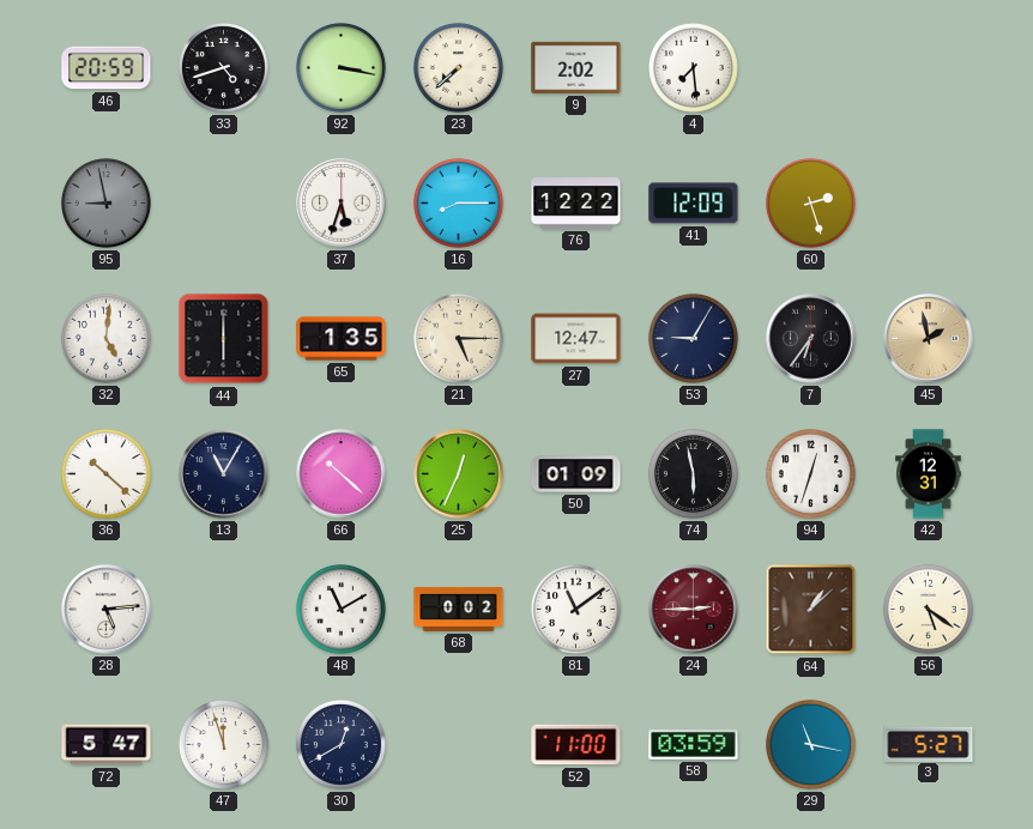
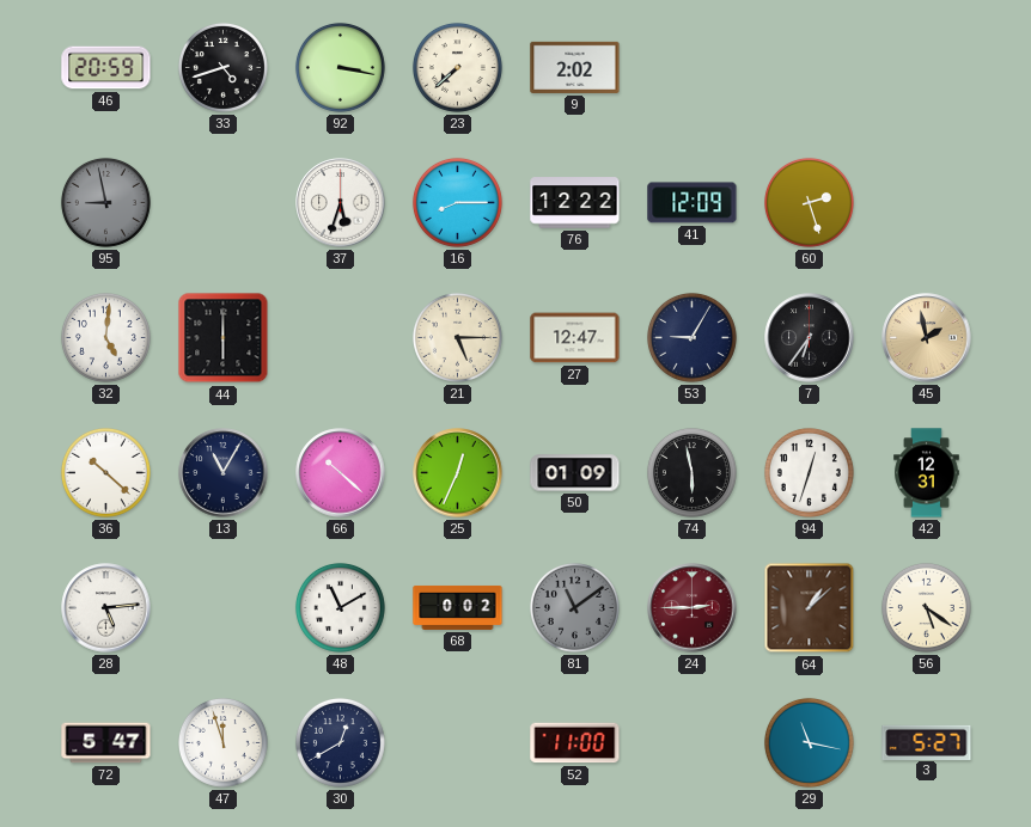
4: 7:29 -> none (693, 67)
65: 1:35 -> none (342, 339)
81 dial: white -> grey (574, 607)
58: 03:59 -> none (694, 745)
